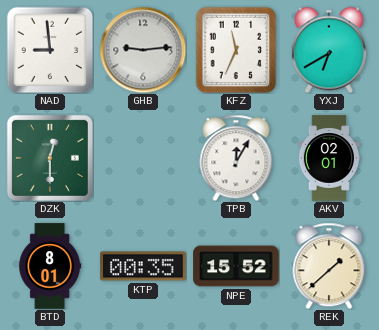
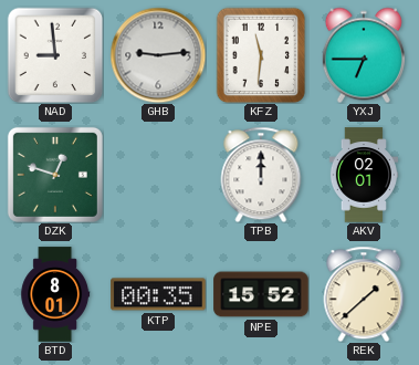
KFZ: 11:34 -> 11:31 (261, 55)
YXJ: 6:40 -> 6:45 (364, 55)
DZK: 12:30 -> 12:48 (55, 175)
TPB: 12:05 -> 12:00 (261, 175)
